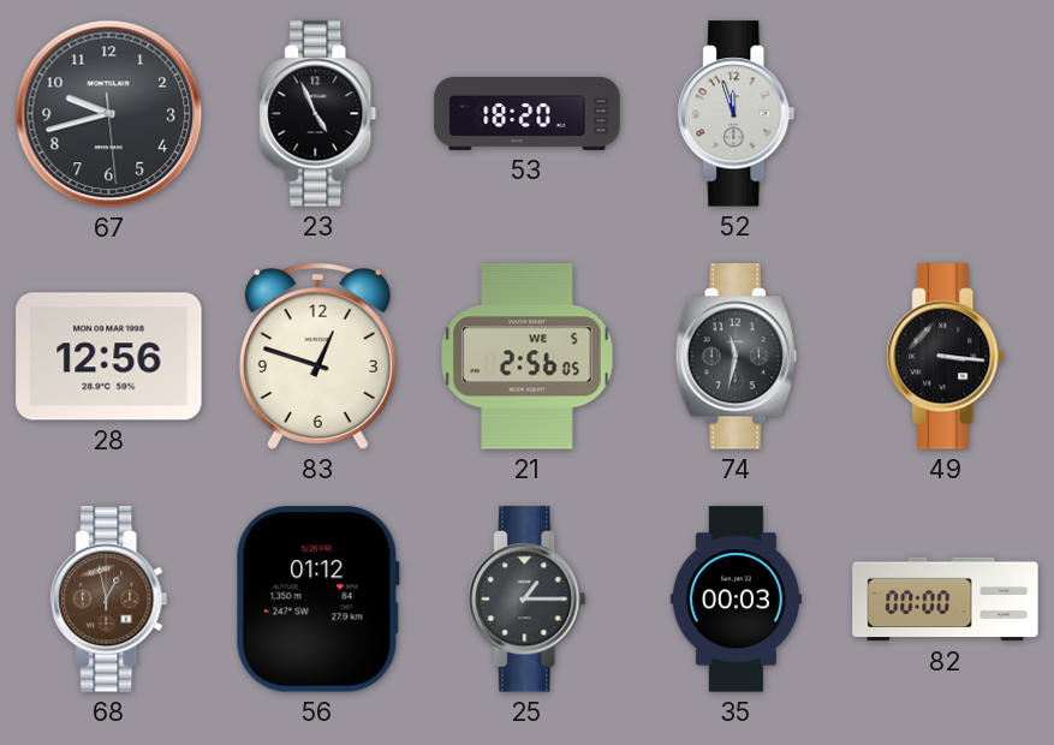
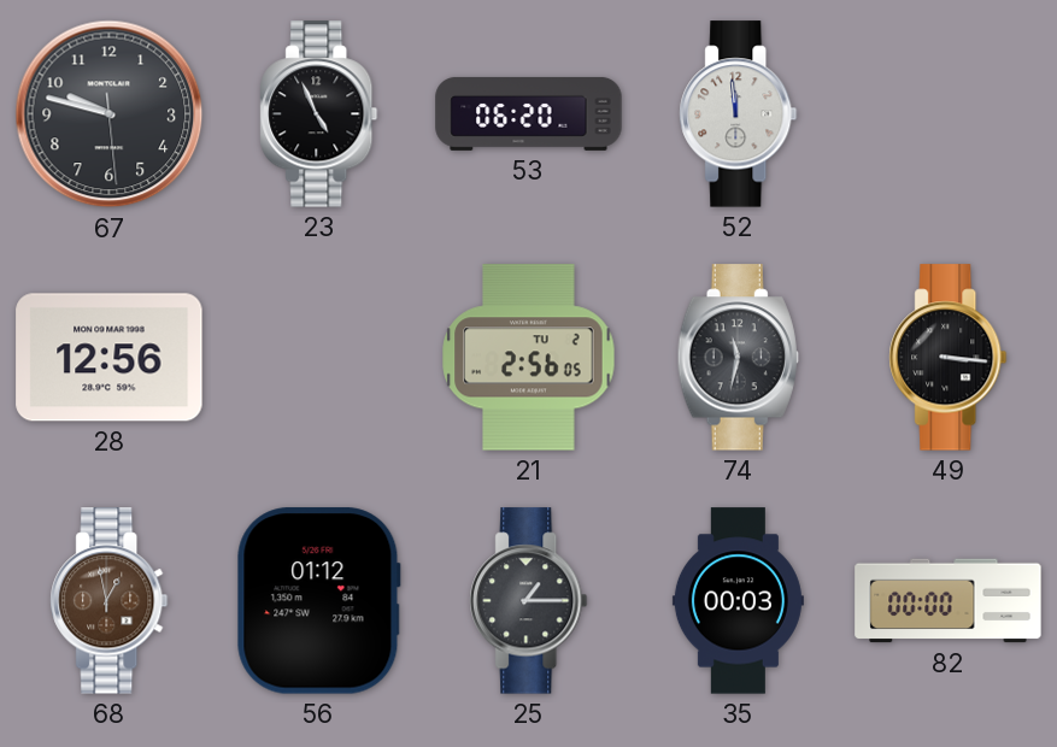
67: 9:42 -> 9:47 (110, 114)
53: 18:20 -> 06:20 (529, 113)
52: 11:57 -> 11:59 (739, 114)
83: 12:48 -> none (317, 357)
21 date: WE 5 -> TU 2 (529, 358)
